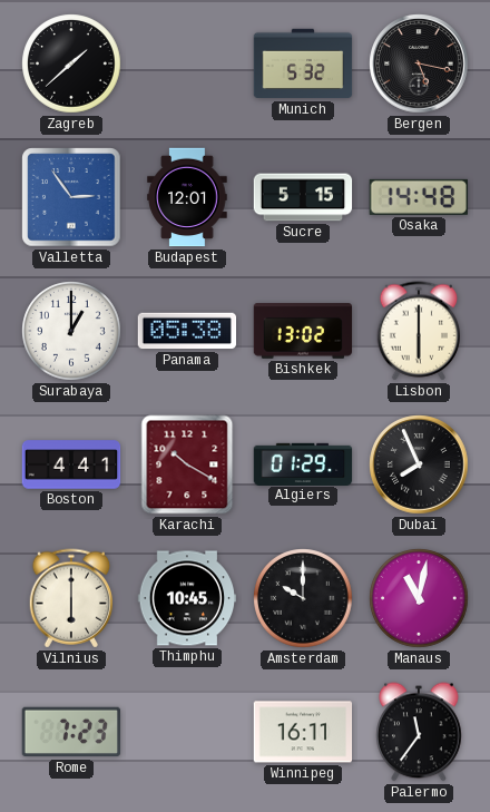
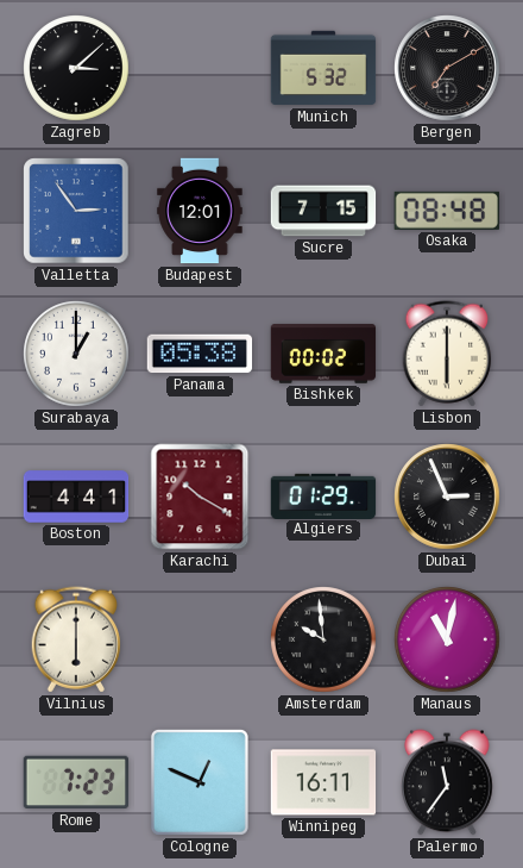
Zagreb: 1:38 -> 3:08 (76, 68)
Bergen: 5:17 -> 7:10 (447, 68)
Sucre: 5:15 -> 7:15 (323, 211)
Osaka: 14:48 -> 08:48 (447, 211)
Bishkek: 13:02 -> 00:02 (323, 354)
Dubai: 7:56 -> 2:56 (447, 497)
Thimphu: 10:45 -> none (187, 598)
Amsterdam: 10:00 -> 9:59 (323, 639)
Cologne: none -> 12:49 (200, 782)
